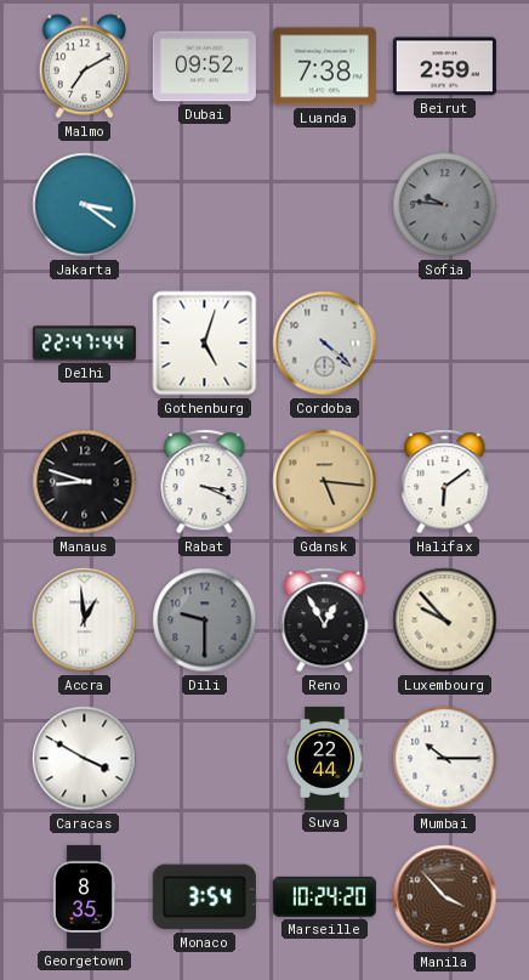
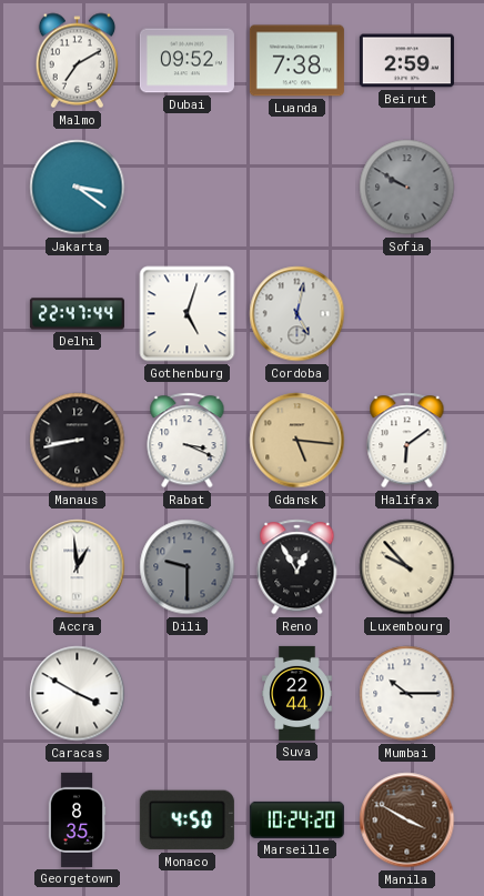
Sofia: 9:46 -> 9:50 (407, 188)
Cordoba: 4:22 -> 5:02 (298, 314)
Manaus: 8:48 -> 8:43 (78, 441)
Monaco: 3:54 -> 4:50 (186, 821)
Manila: 3:53 -> 3:50 (407, 821)
